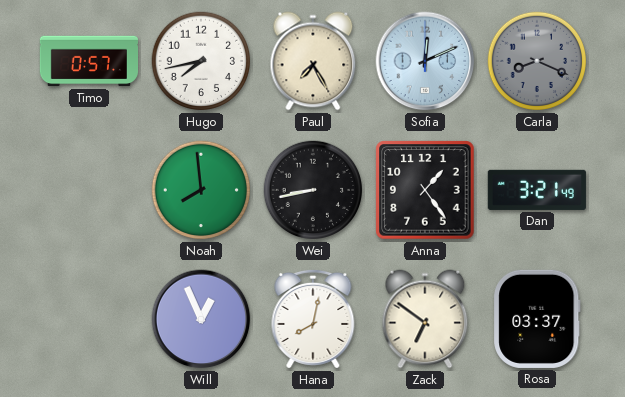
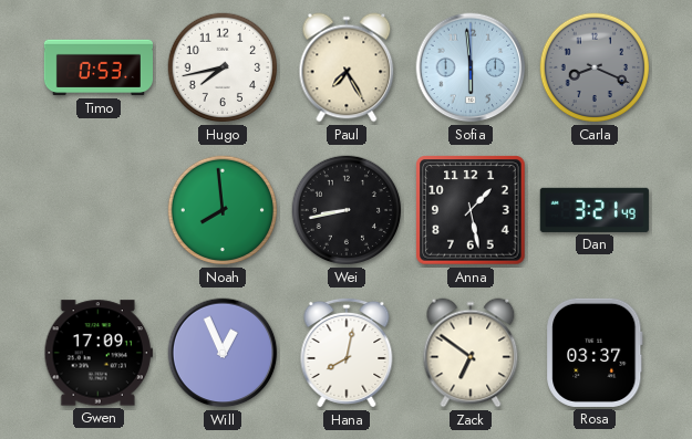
Timo: 0:57 -> 0:53 (97, 67)
Sofia: 12:11 -> 5:59 (471, 67)
Anna: 1:24 -> 1:28 (471, 210)
Gwen: none -> 17:09 (99, 353)
